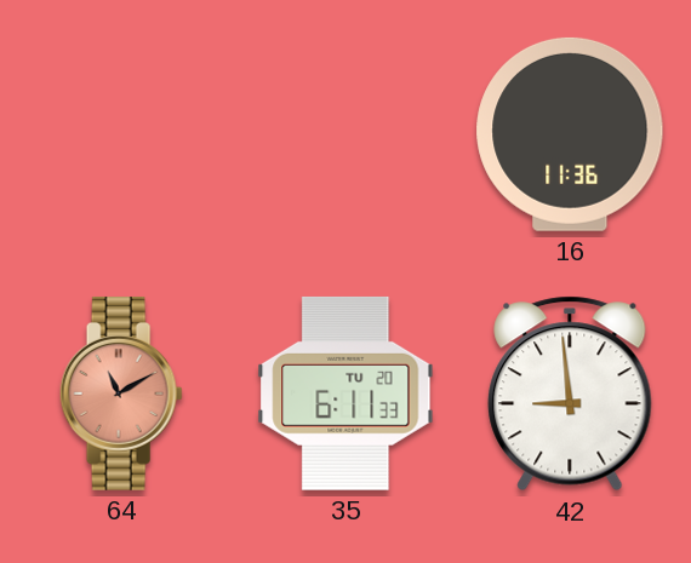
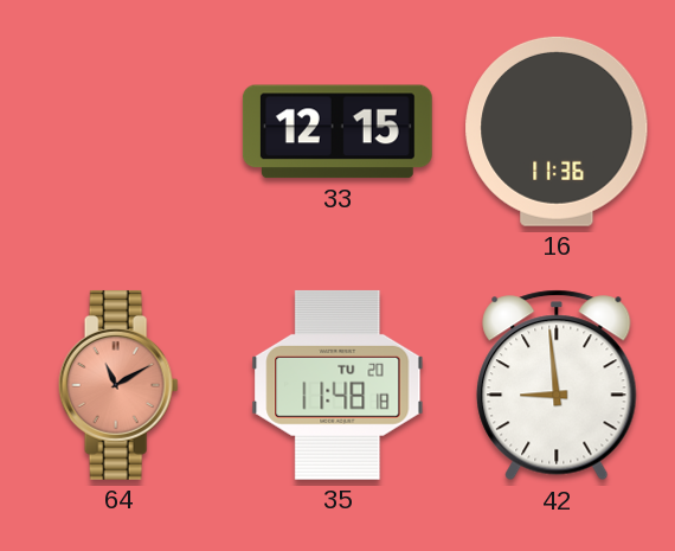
33: none -> 12:15 (337, 132)
35: 6:11 -> 11:48 (337, 385)
